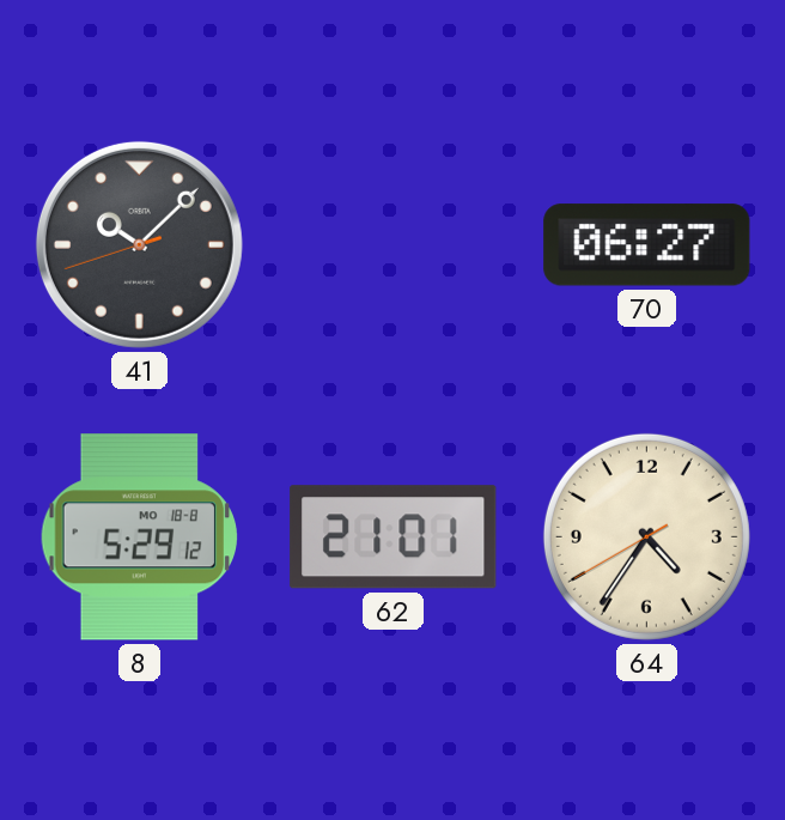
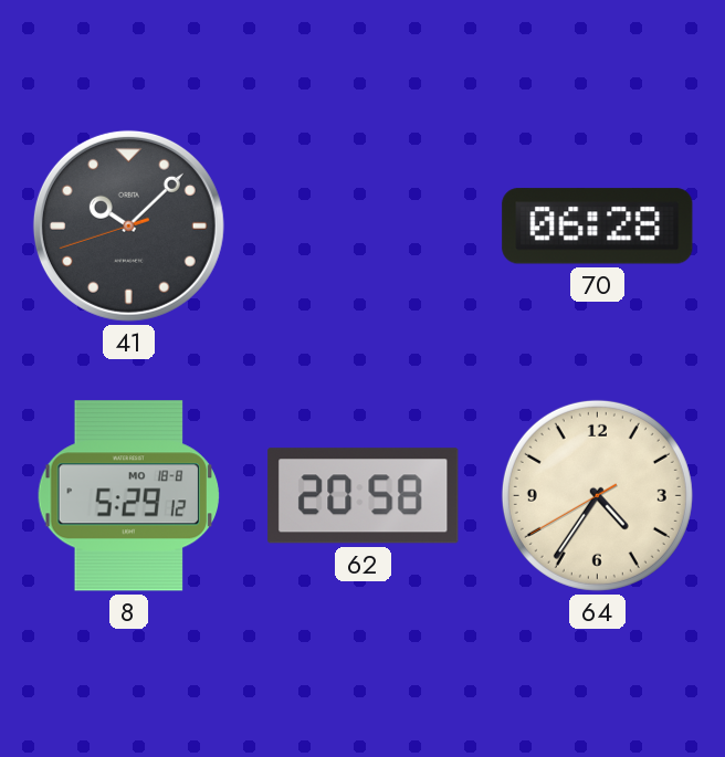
70: 06:27 -> 06:28 (598, 227)
62: 21:01 -> 20:58 (364, 496)
